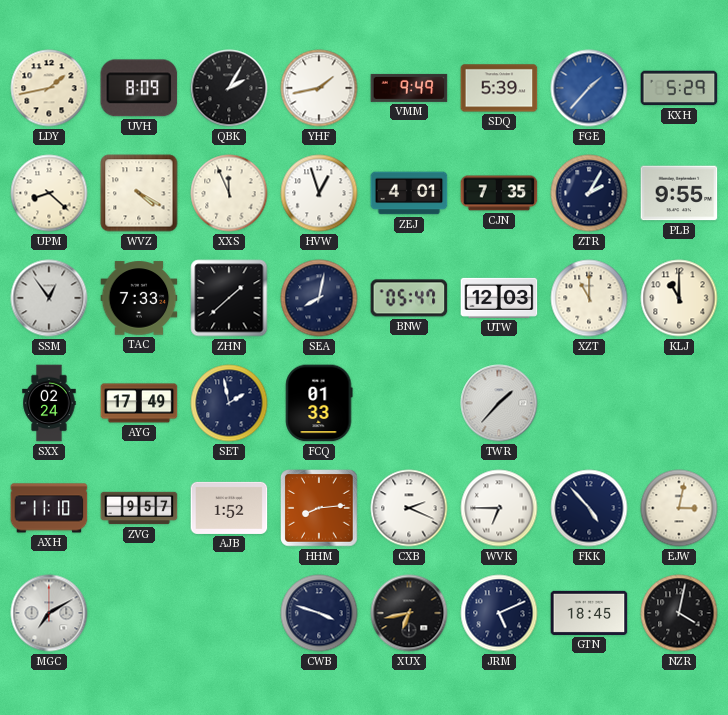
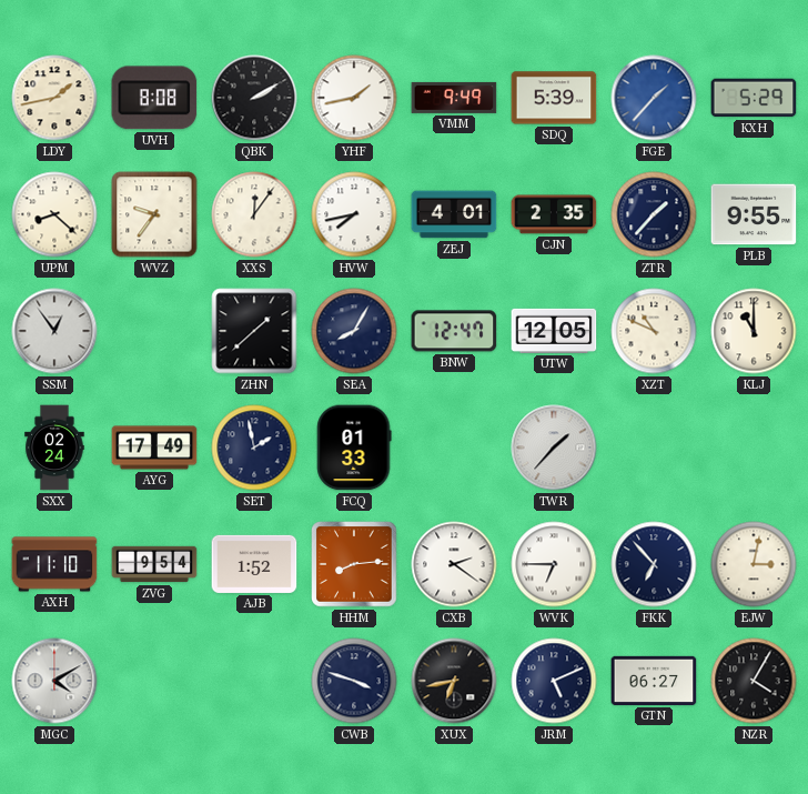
UVH: 8:09 -> 8:08 (154, 98)
QBK: 2:05 -> 2:10 (254, 98)
WVZ: 4:20 -> 9:36 (154, 214)
XXS: 11:56 -> 12:06 (254, 214)
HVW: 12:57 -> 7:43 (354, 214)
CJN: 7:35 -> 2:35 (554, 214)
ZTR: 2:05 -> 1:37 (654, 214)
TAC: 7:33 -> none (139, 298)
SEA: 8:02 -> 8:05 (354, 331)
BNW: 05:47 -> 12:47 (454, 331)
UTW: 12:03 -> 12:05 (554, 331)
XZT: 11:00 -> 10:49 (654, 331)
ZVG: 9:57 -> 9:54 (154, 564)
CXB: 2:19 -> 2:21 (454, 564)
FKK: 4:53 -> 6:53 (654, 564)
MGC: 7:10 -> 4:10 (54, 681)
GTN: 18:45 -> 06:27 (654, 681)
NZR: 4:02 -> 4:05 (754, 681)
